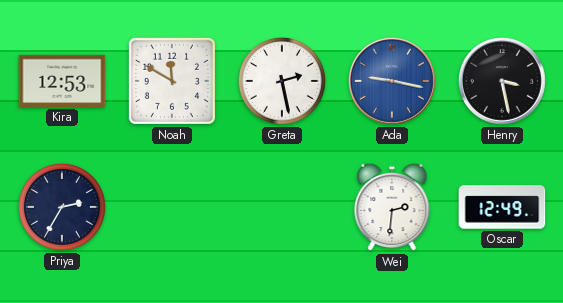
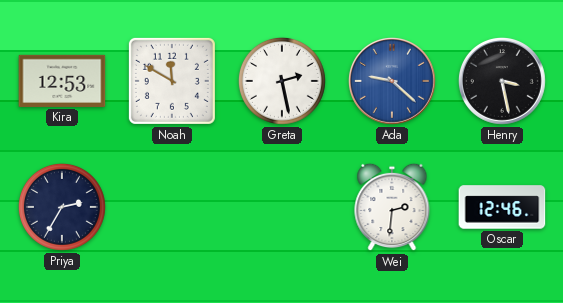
Ada: 9:17 -> 9:22 (392, 81)
Oscar: 12:49 -> 12:46 (502, 207)
